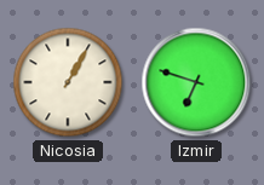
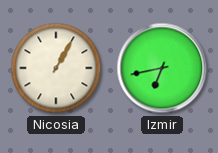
Izmir: 6:48 -> 6:43 (162, 68)
